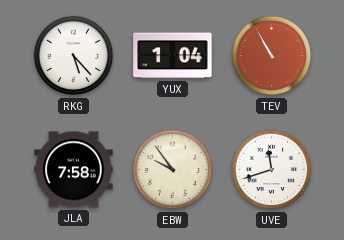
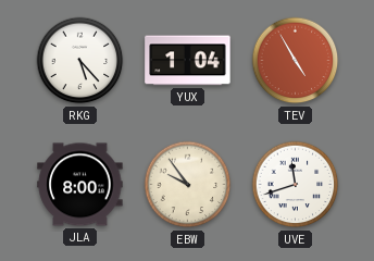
TEV: 10:55 -> 4:55 (296, 61)
JLA: 7:58 -> 8:00 (80, 185)
